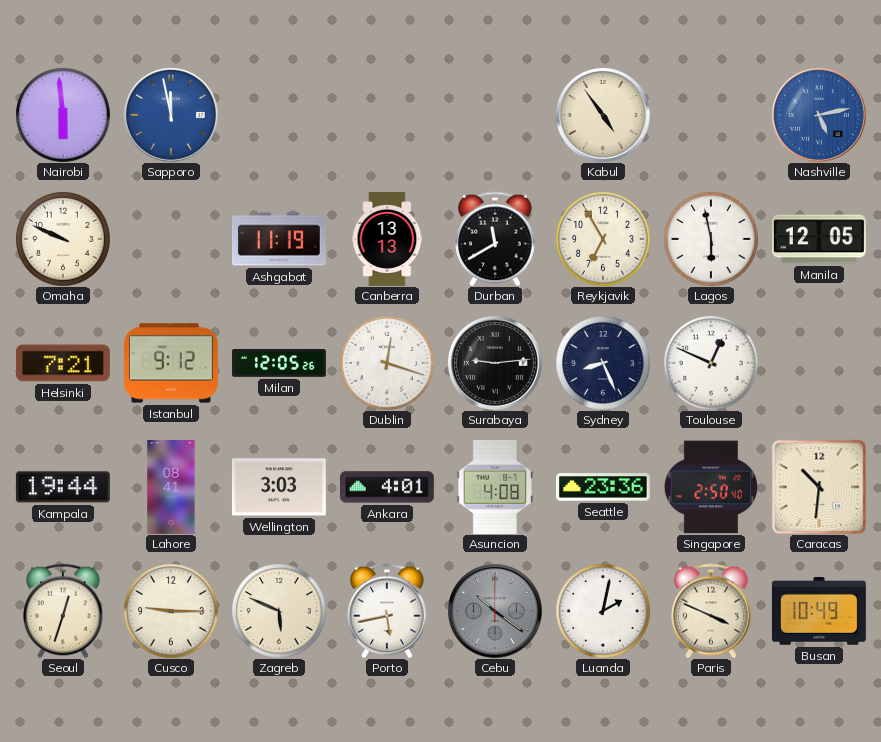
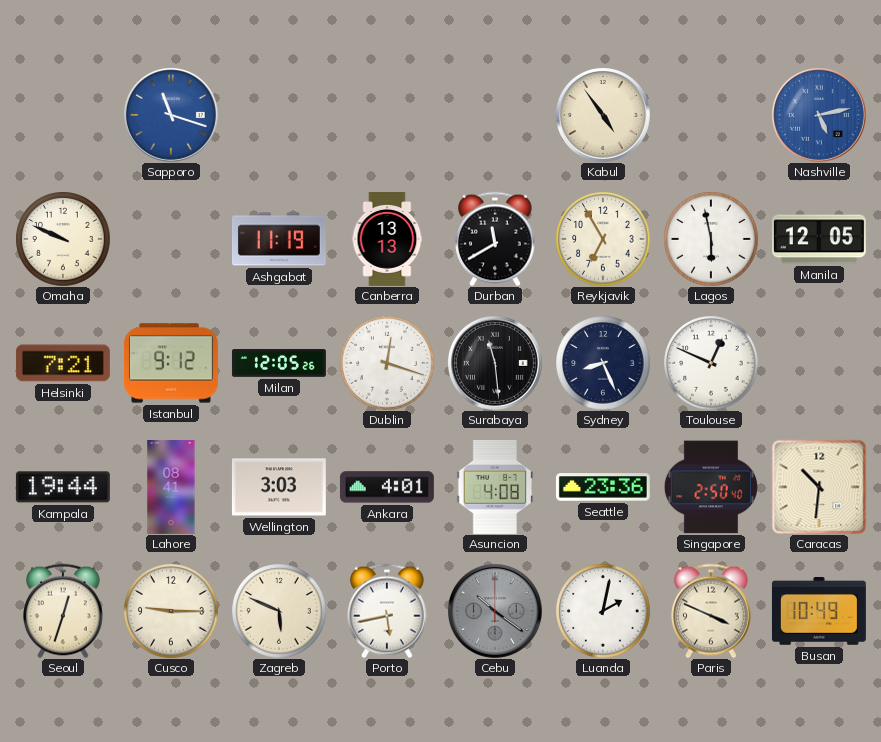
Nairobi: 5:59 -> none (63, 115)
Sapporo: 11:58 -> 11:18 (171, 115)
Surabaya: 9:14 -> 11:29 (495, 363)
